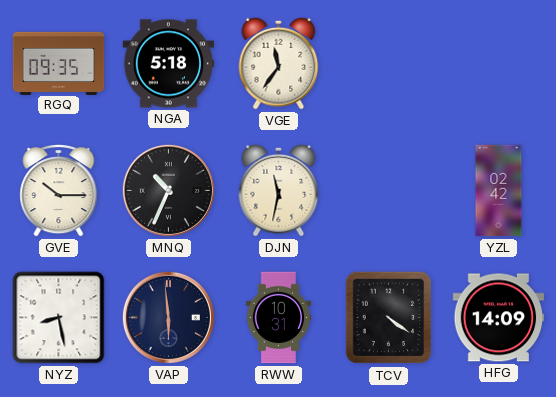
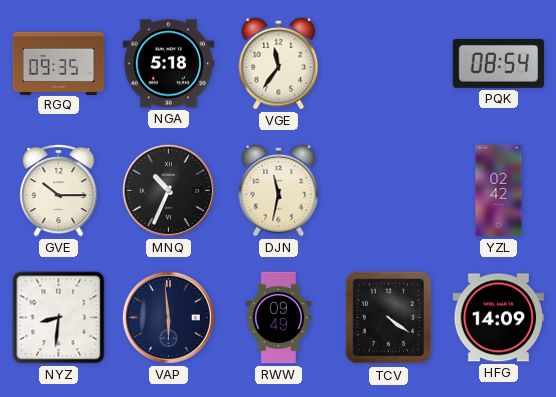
PQK: none -> 08:54 (499, 63)
NYZ: 8:28 -> 8:31 (59, 318)
RWW: 10:31 -> 09:49 (279, 318)
